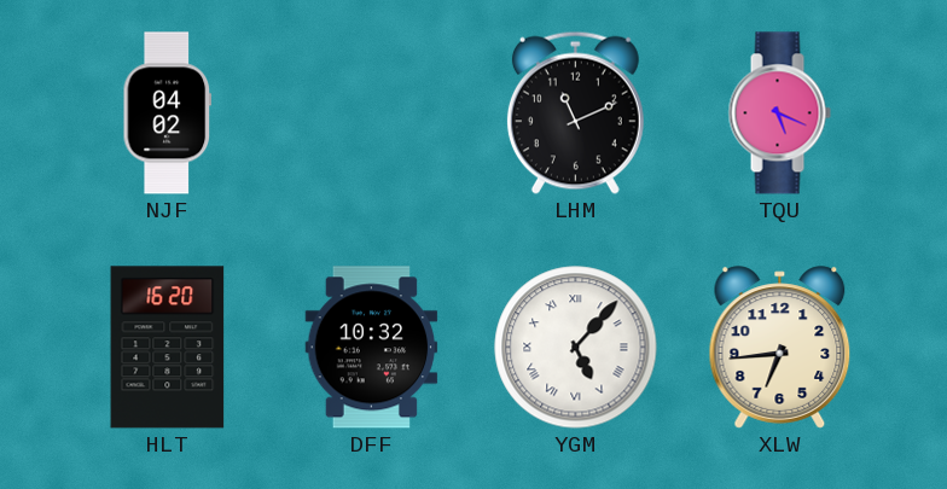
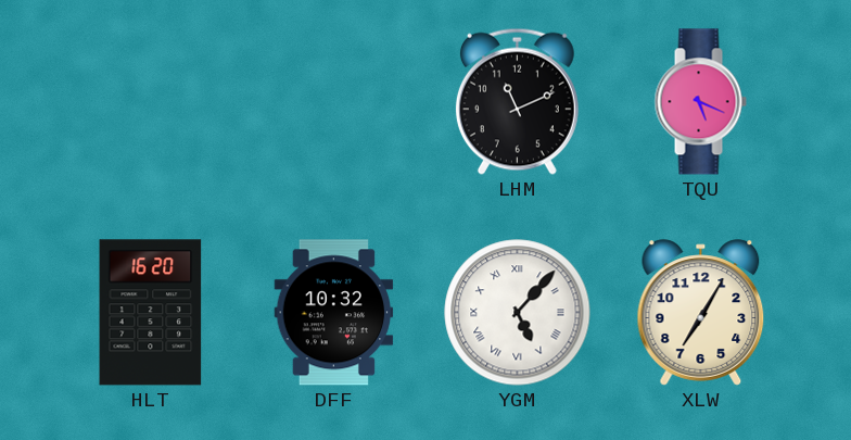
NJF: 04:02 -> none (167, 113)
XLW: 6:44 -> 7:05 (701, 313)
